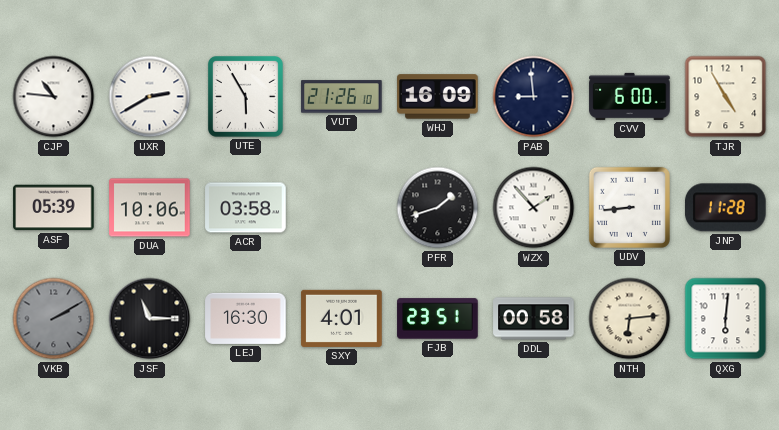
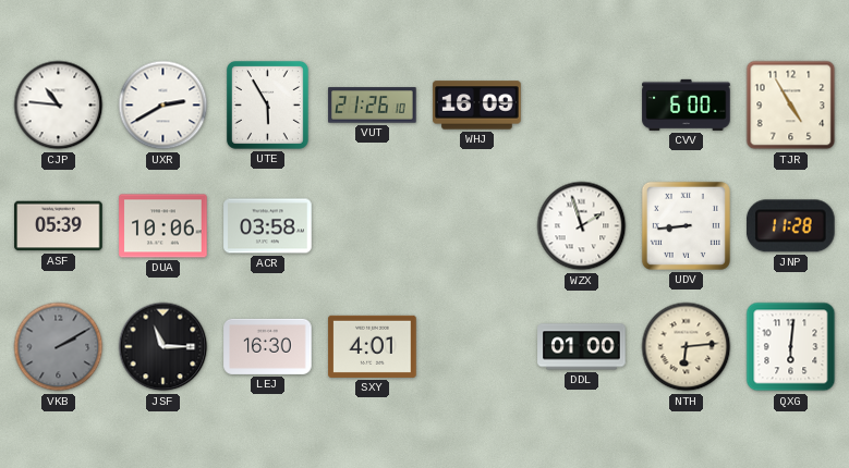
PAB: 8:59 -> none (534, 97)
PFR: 1:42 -> none (438, 208)
WZX: 1:53 -> 1:57 (582, 226)
FJB: 23:51 -> none (438, 319)
DDL: 00:58 -> 01:00 (582, 347)
